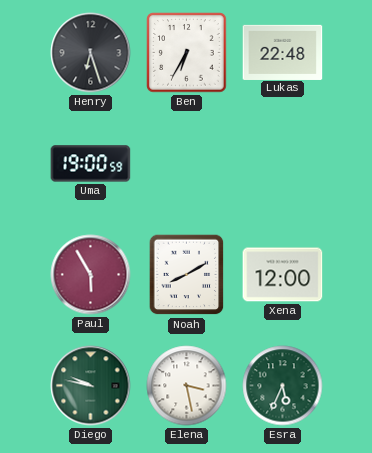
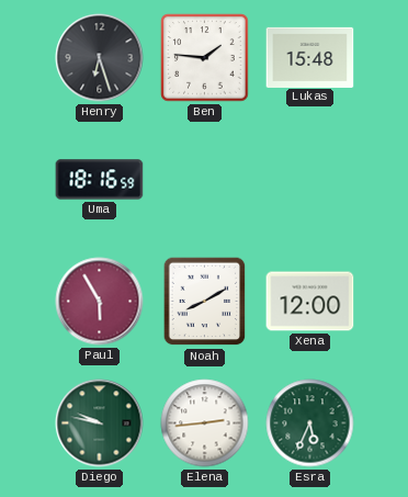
Ben: 6:35 -> 1:46 (205, 58)
Lukas: 22:48 -> 15:48 (310, 57)
Uma: 19:00 -> 18:16 (100, 180)
Elena: 3:28 -> 2:44 (205, 423)
